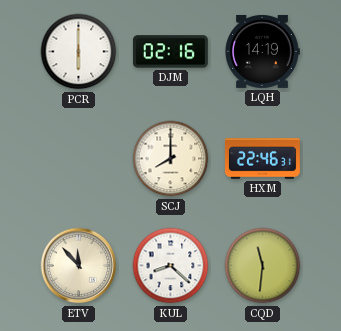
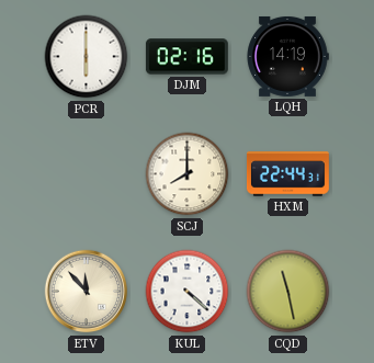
HXM: 22:46 -> 22:44 (287, 174)
KUL: 8:22 -> 4:22 (188, 292)
CQD: 11:31 -> 11:28 (288, 292)
